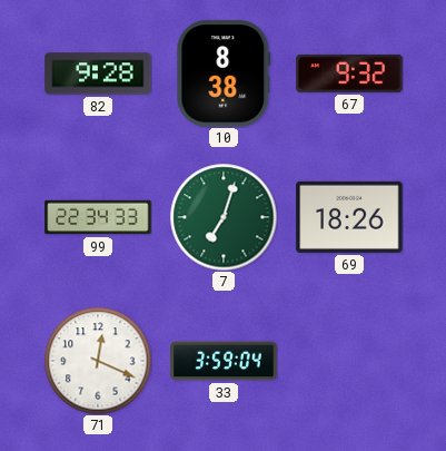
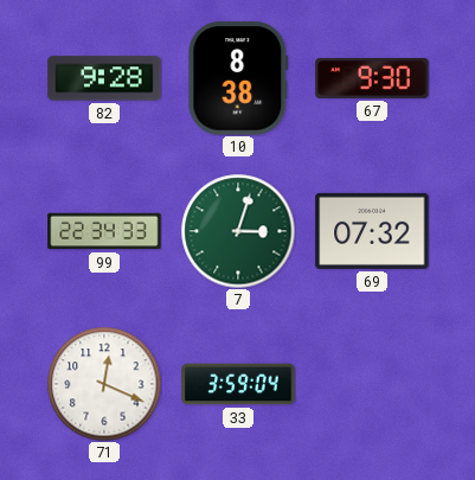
67: 9:32 -> 9:30 (372, 78)
7: 7:03 -> 3:03 (238, 231)
69: 18:26 -> 07:32 (372, 231)
